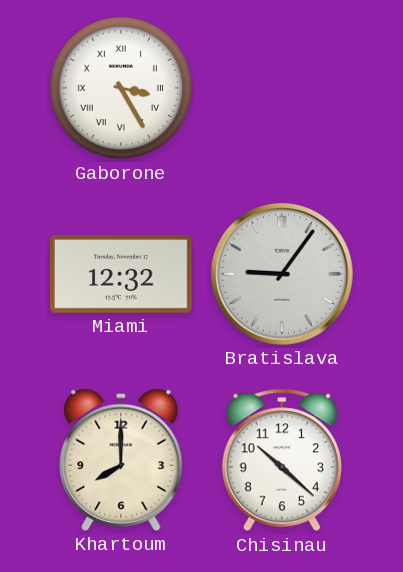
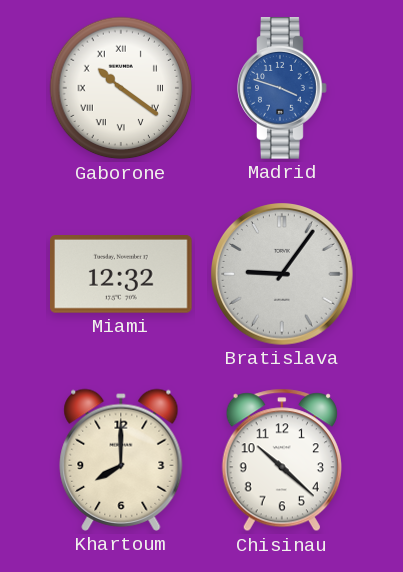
Gaborone: 3:25 -> 10:21 (121, 88)
Madrid: none -> 3:48 (282, 88)
